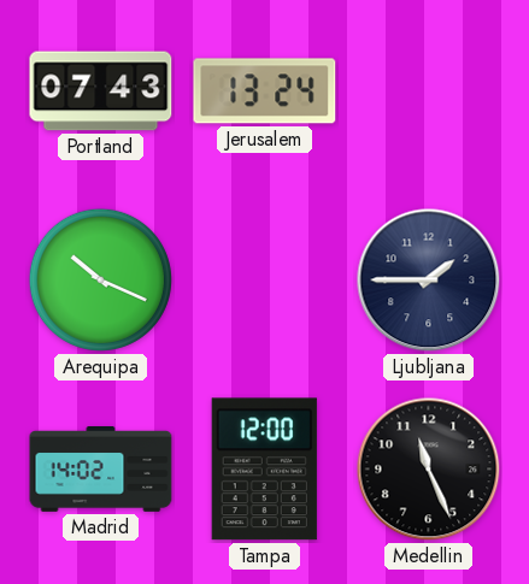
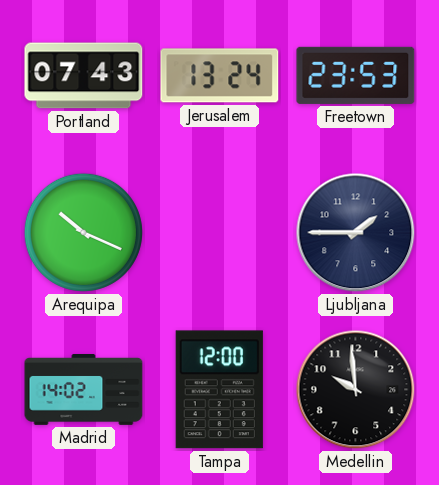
Freetown: none -> 23:53 (356, 75)
Medellin: 11:26 -> 9:59 (356, 390)
